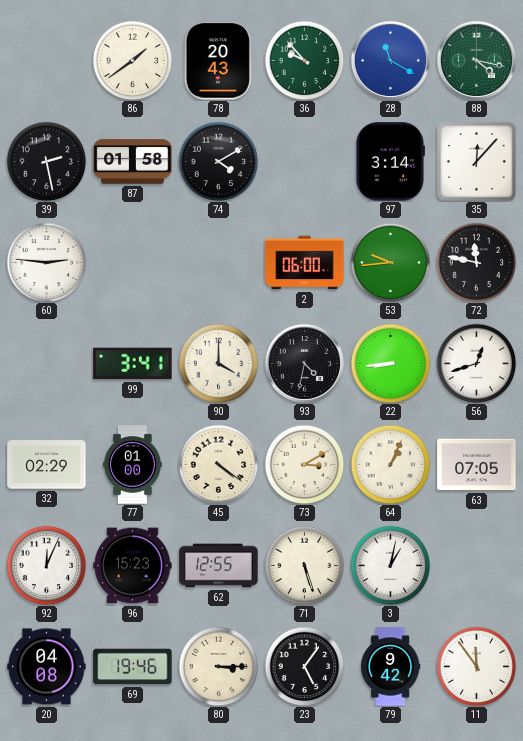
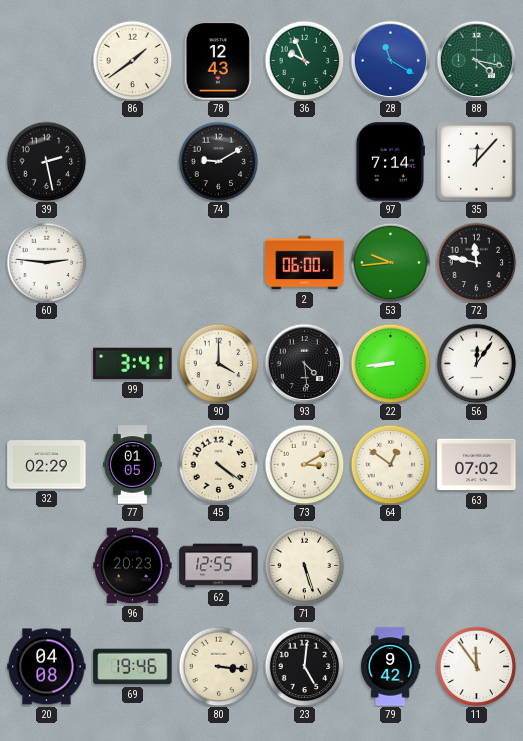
78: 20:43 -> 12:43 (218, 61)
36: 9:53 -> 9:56 (304, 60)
87: 01:58 -> none (133, 162)
74: 4:10 -> 9:10 (218, 161)
97: 3:14 -> 7:14 (390, 162)
93: 4:32 -> 4:29 (304, 363)
56: 12:42 -> 12:06 (476, 363)
77: 01:00 -> 01:05 (133, 465)
64: 1:04 -> 12:51 (390, 464)
63: 07:05 -> 07:02 (477, 465)
92: 12:04 -> none (46, 565)
96: 15:23 -> 20:23 (133, 566)
3: 1:02 -> none (390, 565)
80: 3:15 -> 3:16 (218, 666)
23: 5:06 -> 5:01 (304, 666)
